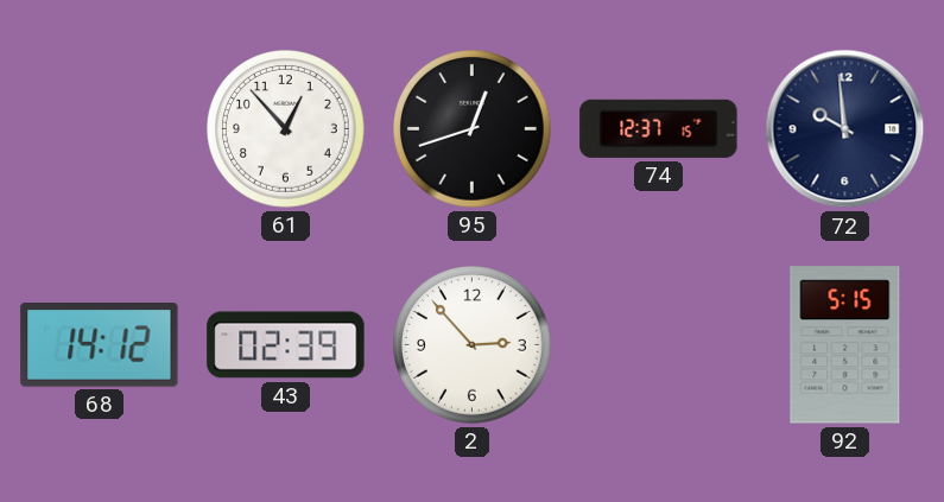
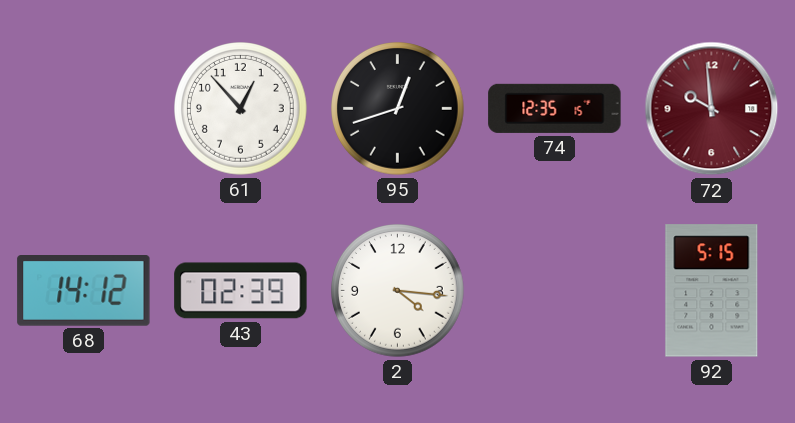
74: 12:37 -> 12:35 (555, 108)
72 dial: navy -> burgundy (712, 109)
2: 2:53 -> 4:16 (398, 291)
